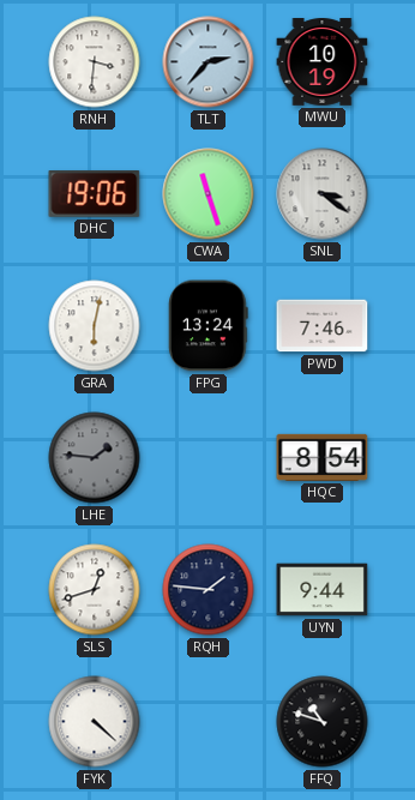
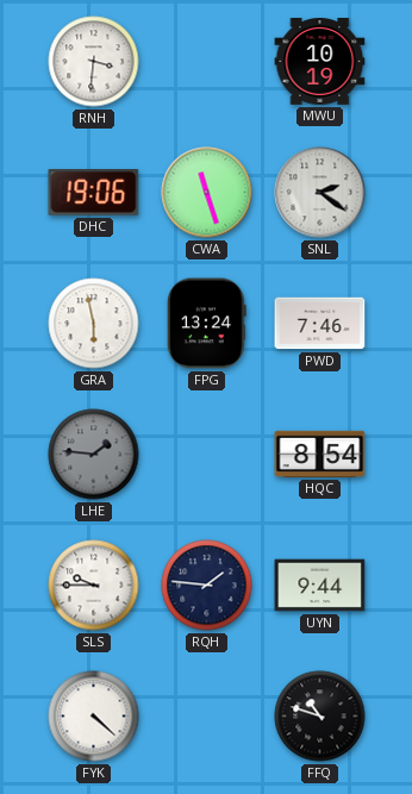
TLT: 2:37 -> none (209, 62)
SNL: 3:21 -> 2:21 (320, 193)
GRA: 6:02 -> 5:58 (94, 324)
SLS: 12:42 -> 9:45 (94, 586)
